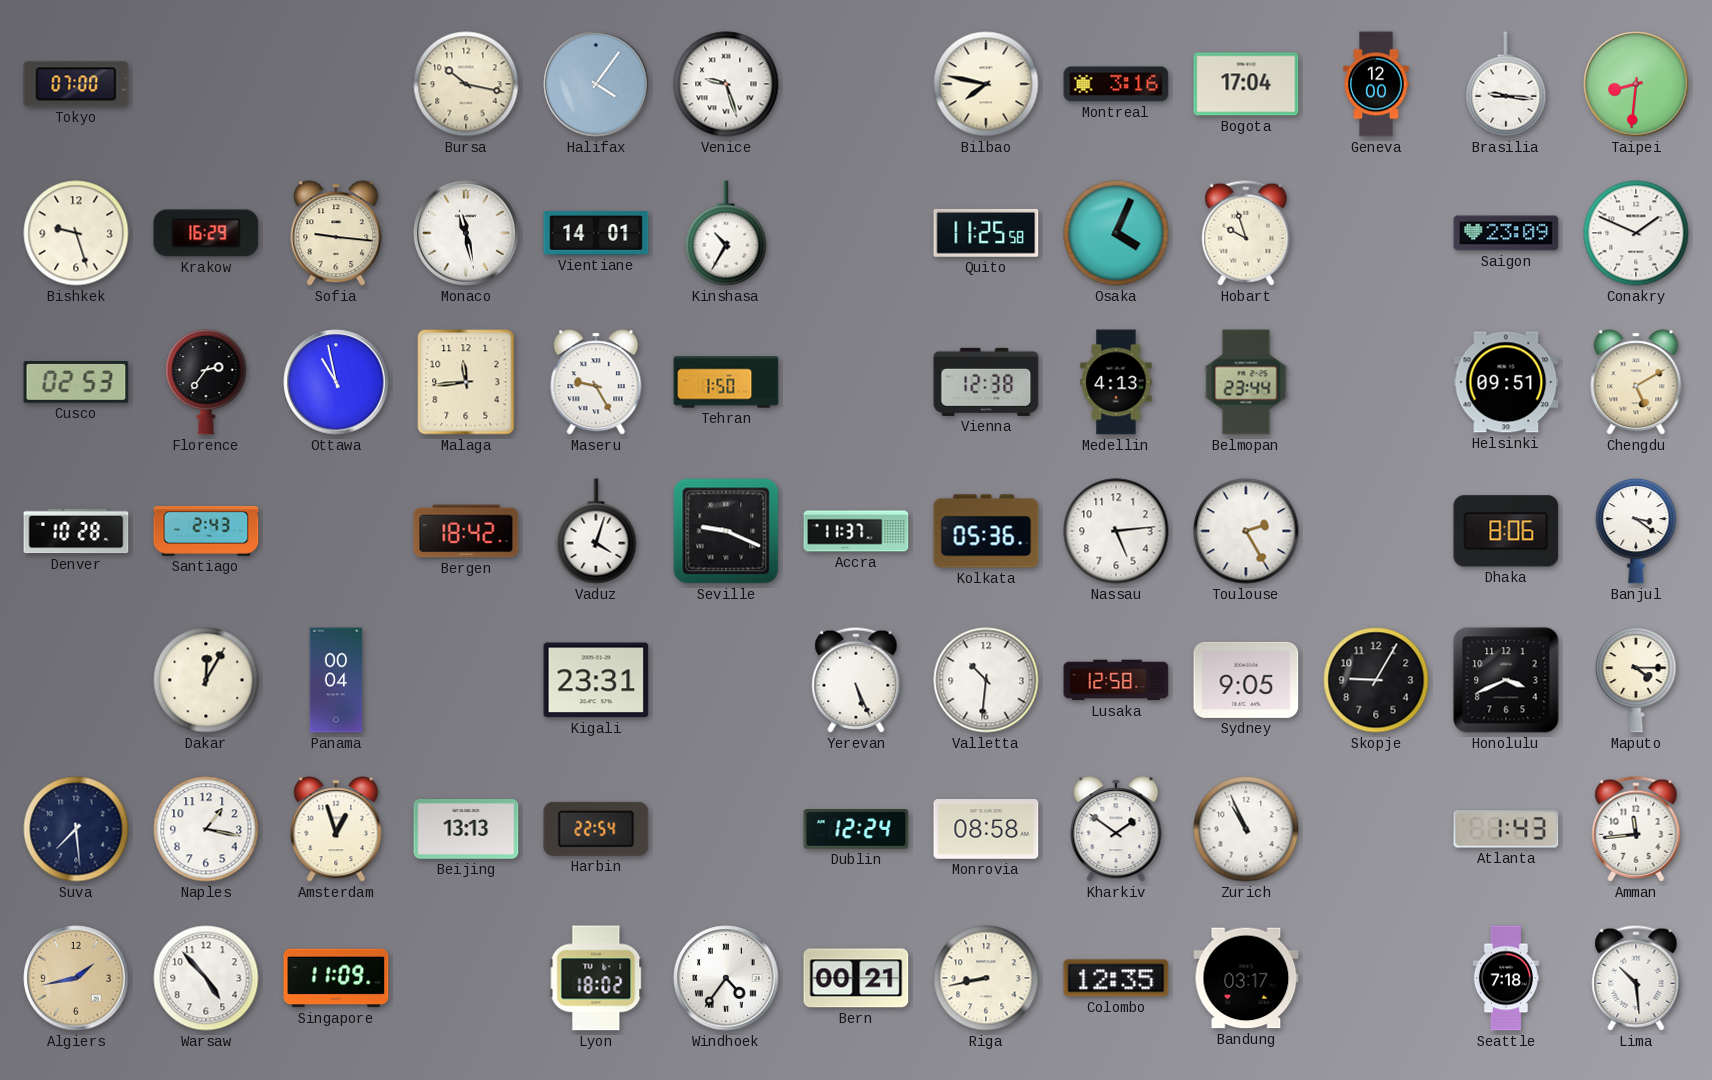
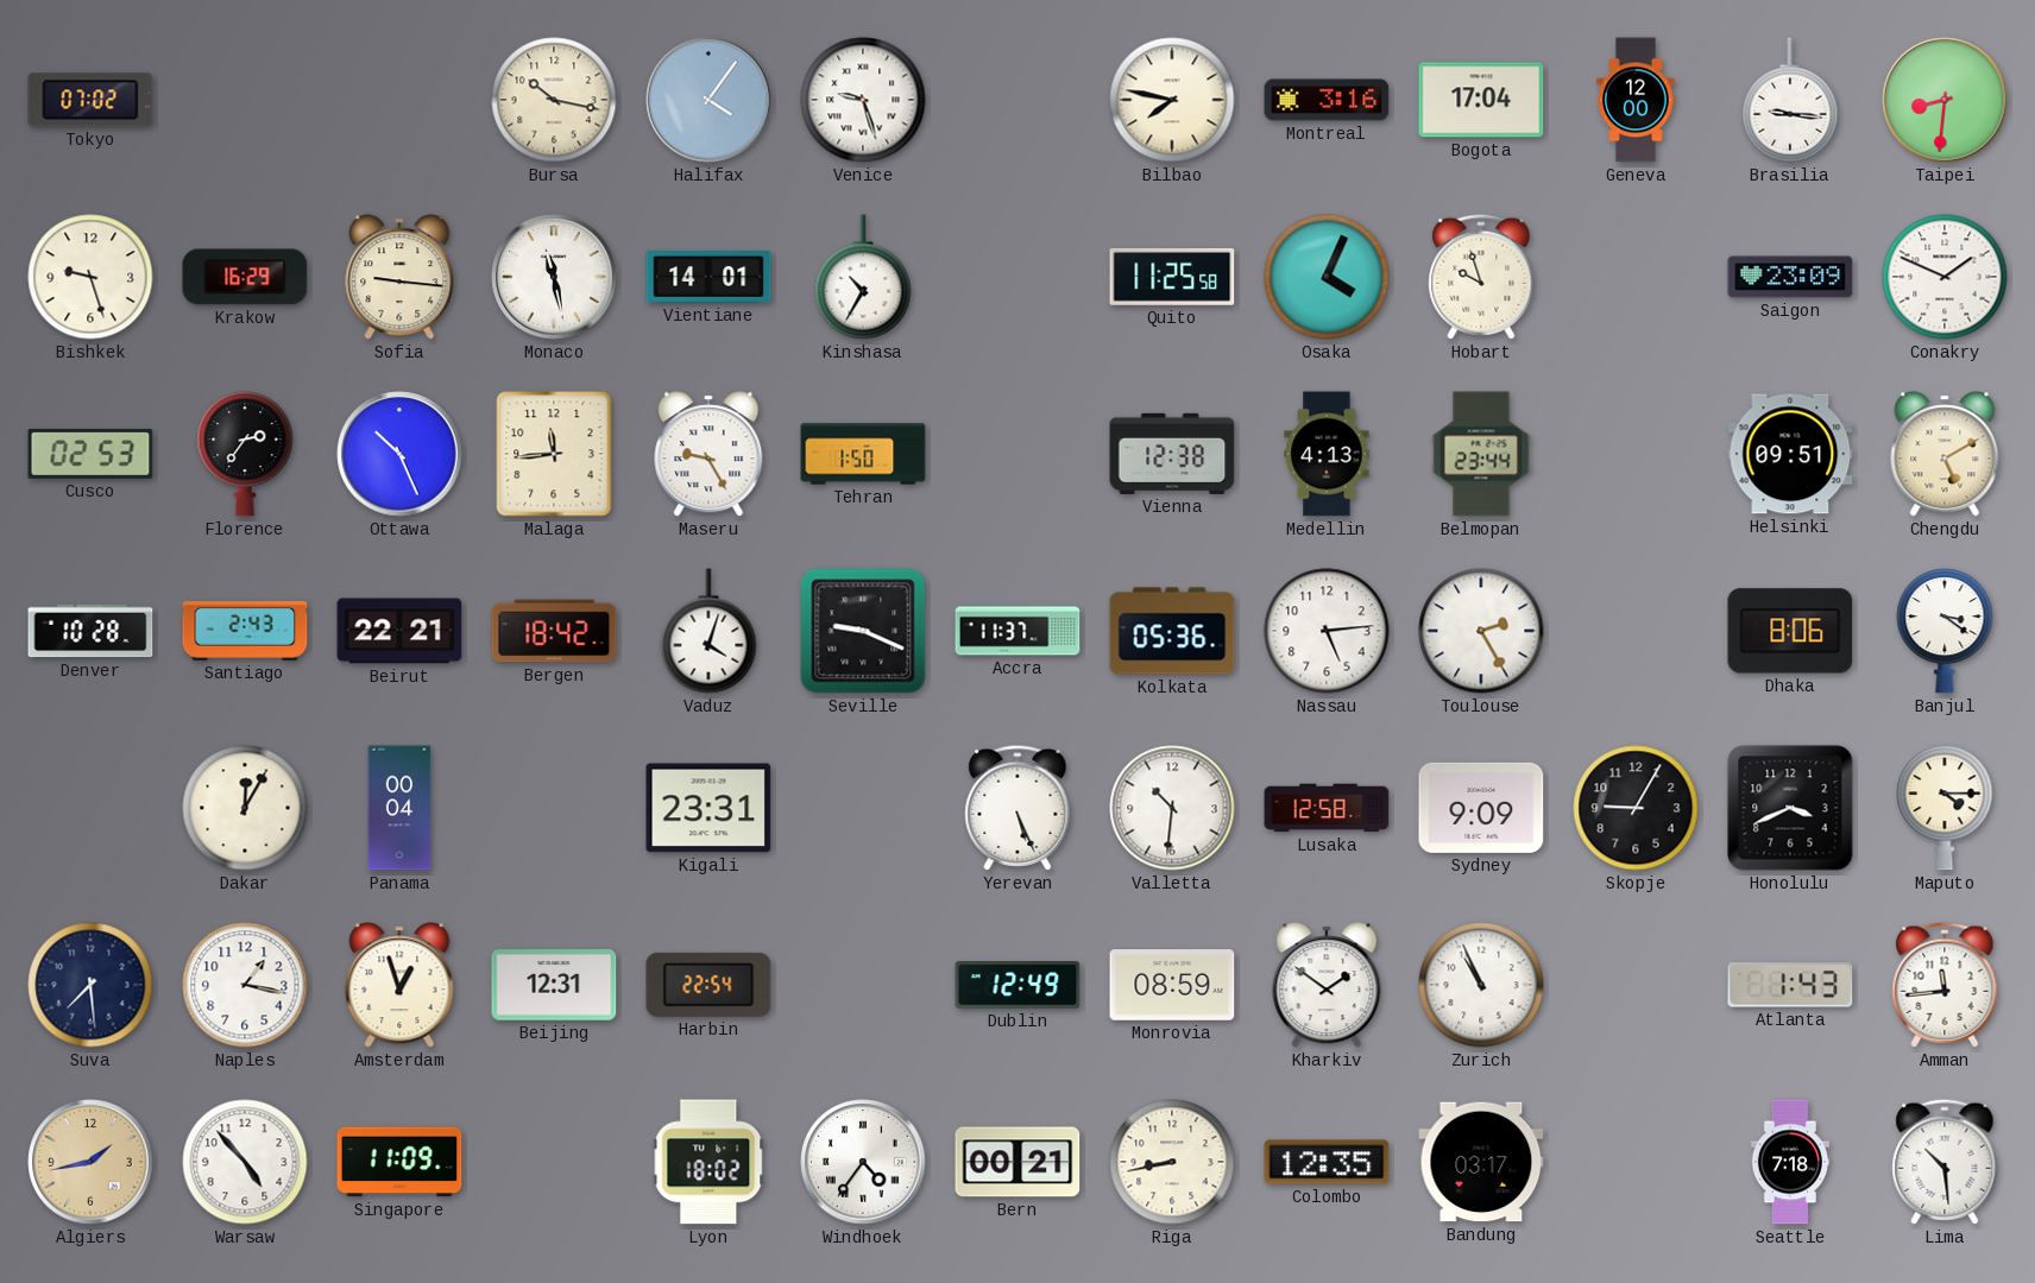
Tokyo: 07:00 -> 07:02 (90, 100)
Ottawa: 10:58 -> 10:26 (399, 454)
Beirut: none -> 22:21 (399, 631)
Sydney: 9:05 -> 9:09 (1481, 808)
Beijing: 13:13 -> 12:31 (554, 986)
Dublin: 12:24 -> 12:49 (1017, 985)
Monrovia: 08:58 -> 08:59 (1172, 985)
